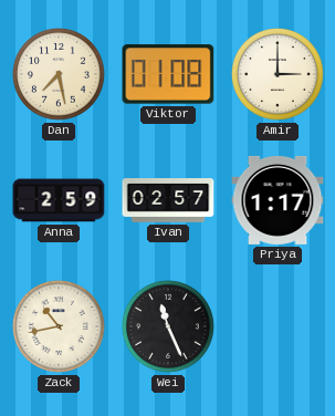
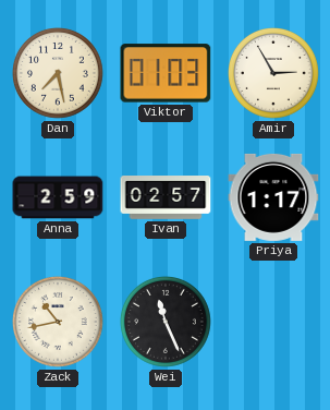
Viktor: 01:08 -> 01:03 (166, 73)
Amir: 3:00 -> 2:55 (274, 74)
